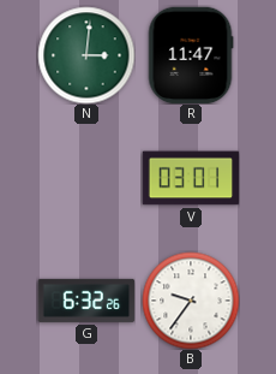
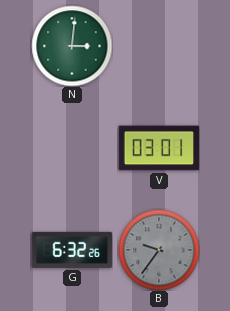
R: 11:47 -> none (191, 55)
B dial: white -> grey (159, 250)
